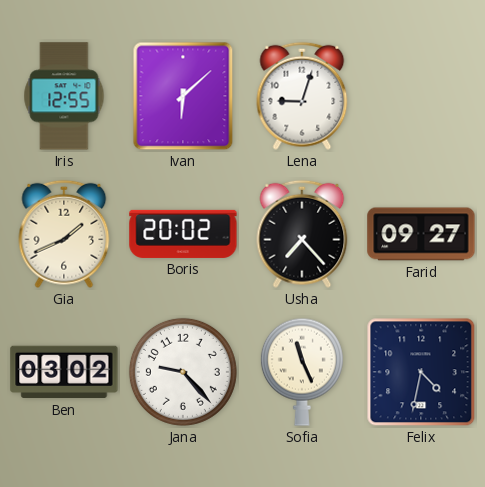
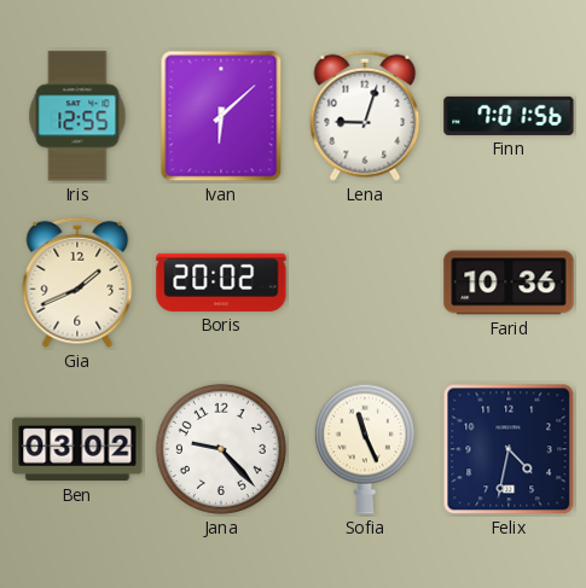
Finn: none -> 7:01 (509, 116)
Usha: 7:23 -> none (302, 234)
Farid: 09:27 -> 10:36 (509, 283)
